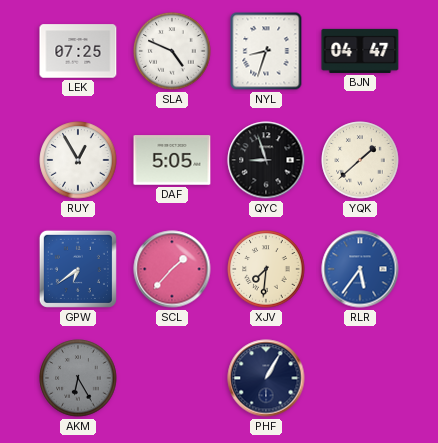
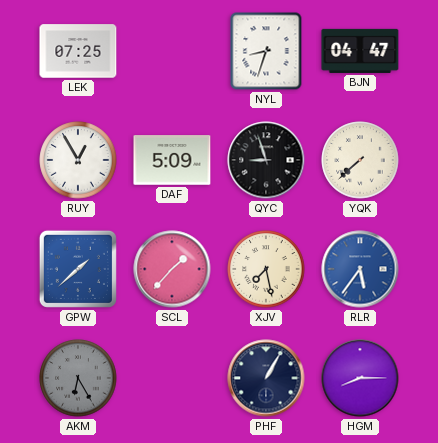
SLA: 4:49 -> none (172, 51)
DAF: 5:05 -> 5:09 (172, 160)
YQK: 1:38 -> 7:38 (360, 160)
GPW: 6:39 -> 1:38 (78, 269)
XJV: 7:31 -> 7:28 (266, 269)
HGM: none -> 8:15 (360, 378)
